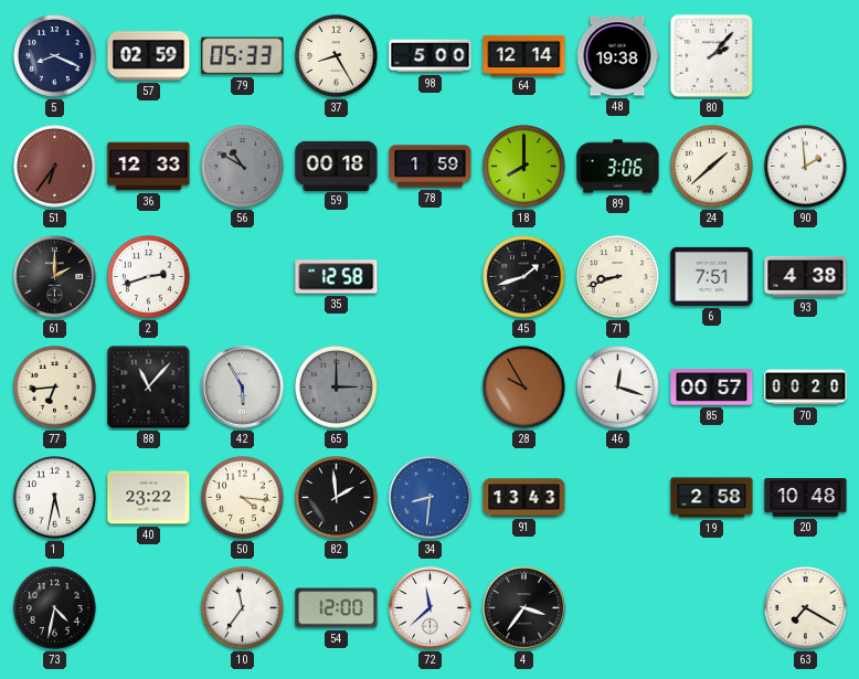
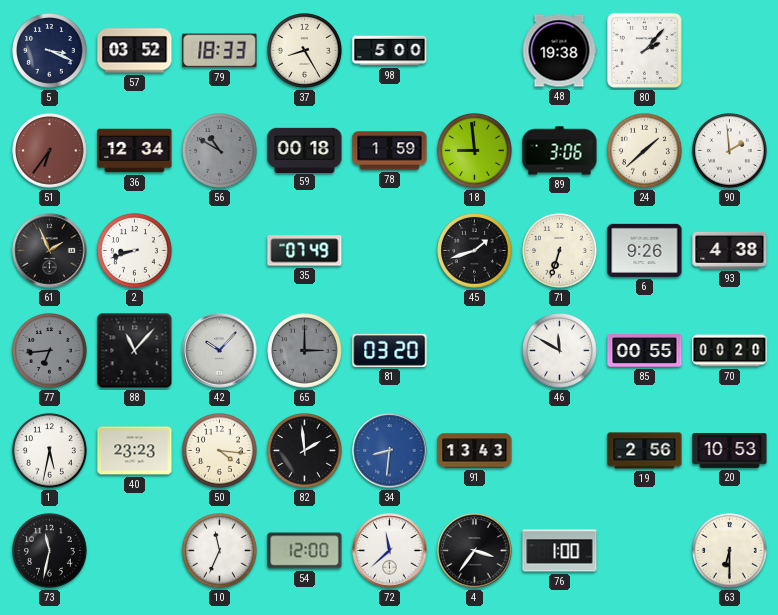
5: 8:19 -> 3:19 (50, 51)
57: 02:59 -> 03:52 (135, 51)
79: 05:33 -> 18:33 (220, 51)
64: 12:14 -> none (524, 55)
36: 12:33 -> 12:34 (135, 151)
18: 8:00 -> 8:59 (475, 151)
61: 2:00 -> 1:56 (50, 251)
2: 2:42 -> 8:42 (135, 251)
35: 12:58 -> 07:49 (305, 251)
71: 8:42 -> 6:33 (560, 251)
6: 7:51 -> 9:26 (645, 250)
77 dial: cream -> grey (50, 351)
42: 5:55 -> 10:07 (220, 351)
81: none -> 03:20 (390, 350)
28: 9:55 -> none (524, 388)
46: 12:18 -> 11:50 (560, 351)
85: 00:57 -> 00:55 (645, 351)
40: 23:22 -> 23:23 (135, 451)
19: 2:58 -> 2:56 (645, 451)
20: 10:48 -> 10:53 (730, 451)
73: 4:32 -> 11:32 (50, 551)
10: 11:36 -> 11:34 (220, 551)
76: none -> 1:00 (560, 551)
63: 7:20 -> 6:30 (730, 551)
